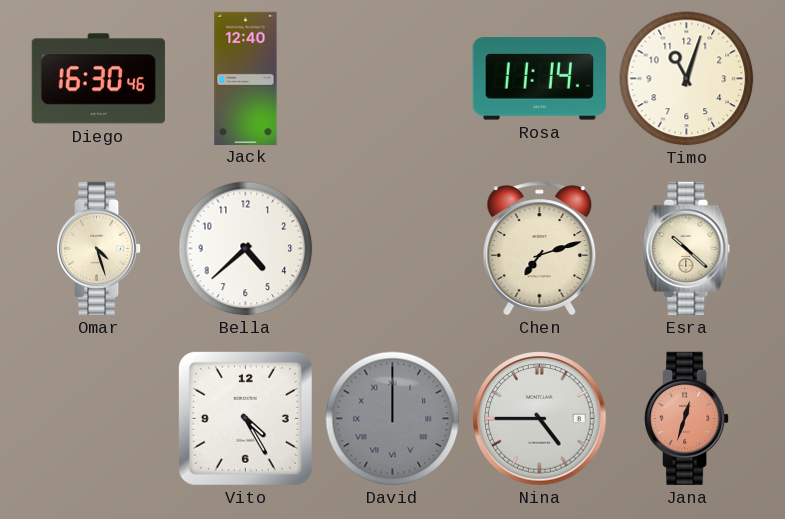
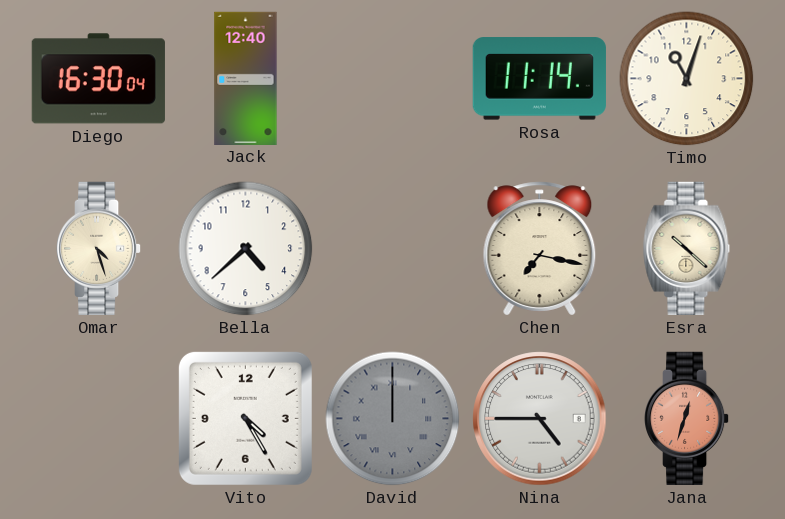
Diego: 16:30:46 -> 16:30:04 (98, 79)
Chen: 7:12 -> 7:17 (540, 249)
